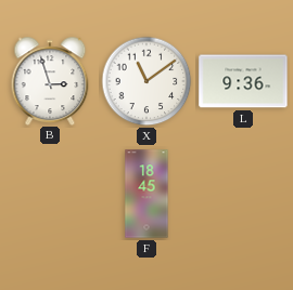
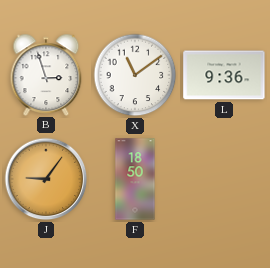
J: none -> 9:06 (46, 179)
F: 18:45 -> 18:50 (135, 179)
